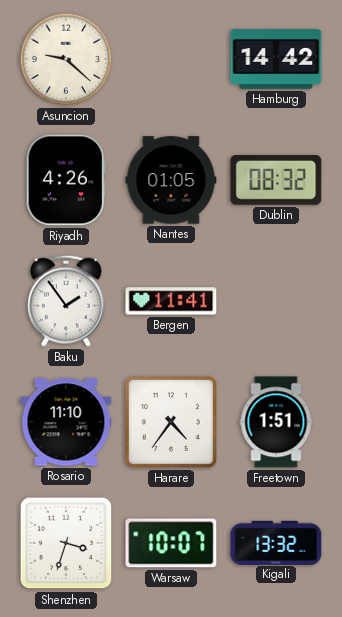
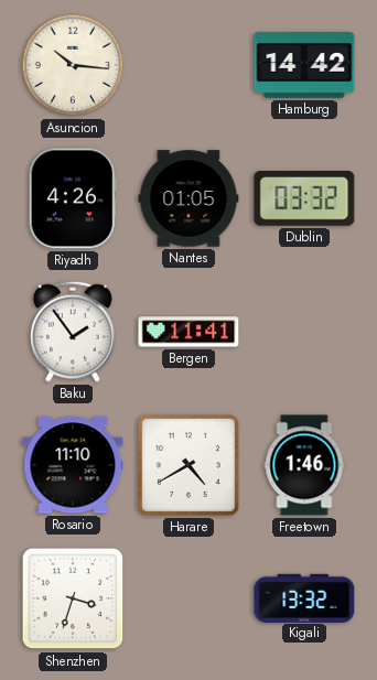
Asuncion: 9:22 -> 10:16 (73, 65)
Dublin: 08:32 -> 03:32 (304, 199)
Harare: 4:36 -> 4:40 (188, 465)
Freetown: 1:51 -> 1:46 (304, 465)
Warsaw: 10:07 -> none (171, 543)
